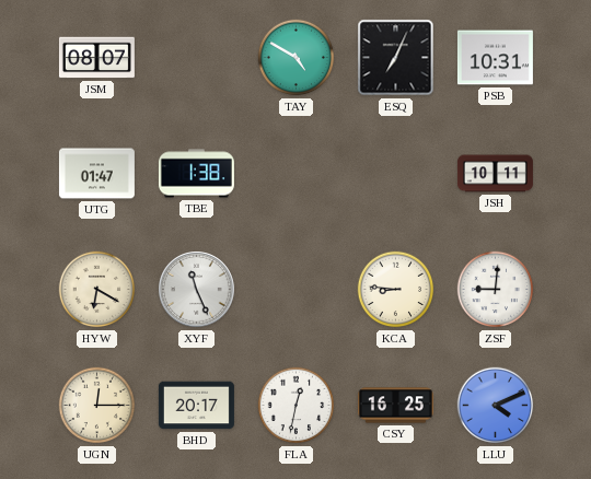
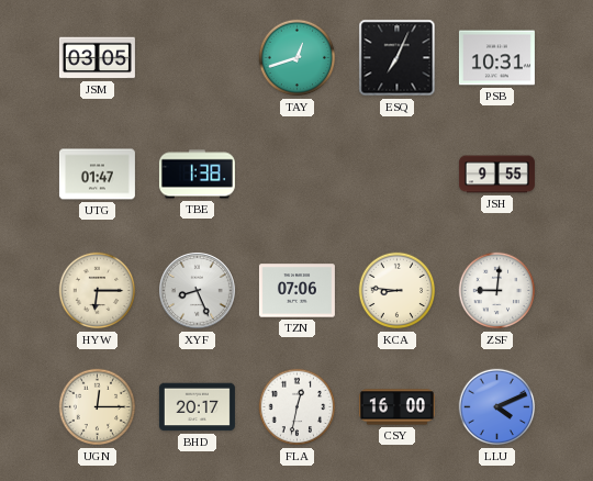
JSM: 08:07 -> 03:05 (97, 58)
TAY: 4:50 -> 12:42 (298, 58)
JSH: 10:11 -> 9:55 (496, 175)
HYW: 6:20 -> 6:15 (98, 291)
XYF: 11:26 -> 8:26 (198, 291)
TZN: none -> 07:06 (296, 291)
CSY: 16:25 -> 16:00 (396, 407)
